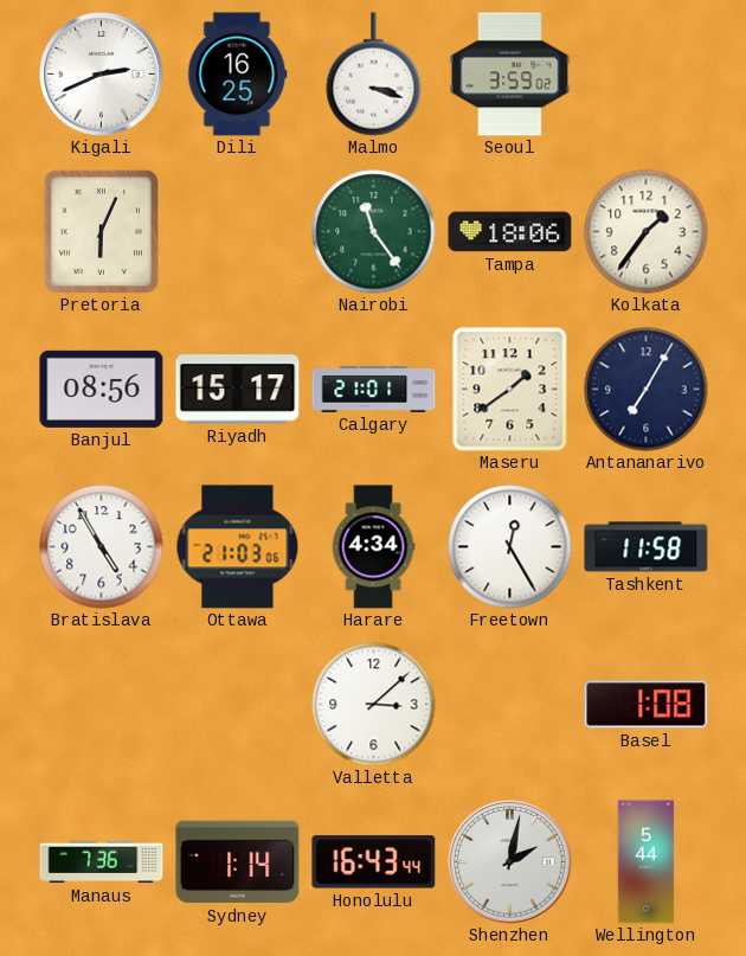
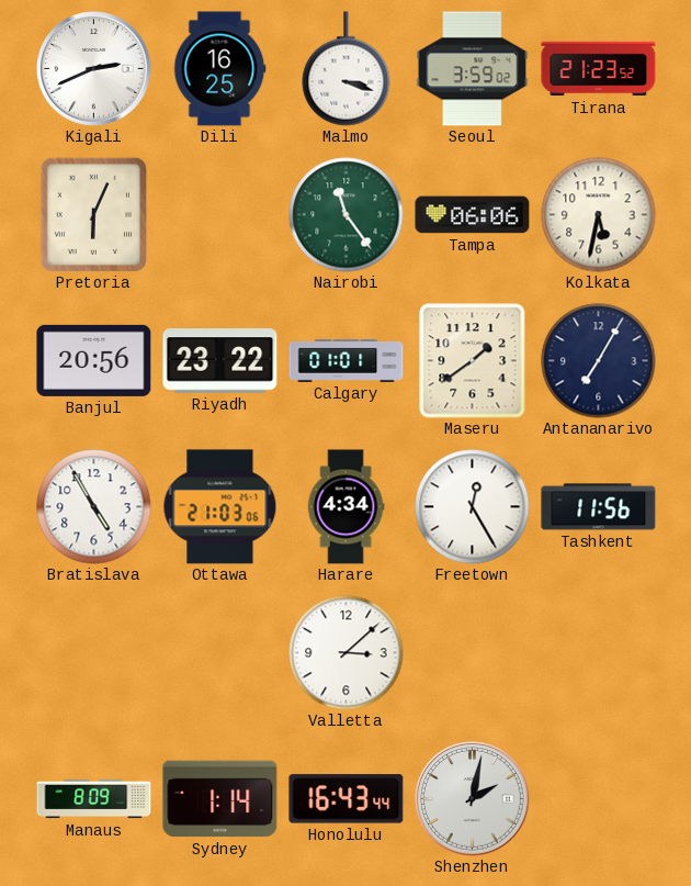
Tirana: none -> 21:23 (599, 69)
Tampa: 18:06 -> 06:06 (473, 215)
Kolkata: 1:36 -> 5:32 (599, 215)
Banjul: 08:56 -> 20:56 (94, 360)
Riyadh: 15:17 -> 23:22 (220, 361)
Calgary: 21:01 -> 01:01 (347, 360)
Tashkent: 11:58 -> 11:56 (599, 507)
Basel: 1:08 -> none (647, 705)
Manaus: 7:36 -> 8:09 (94, 799)
Wellington: 5:44 -> none (647, 862)
